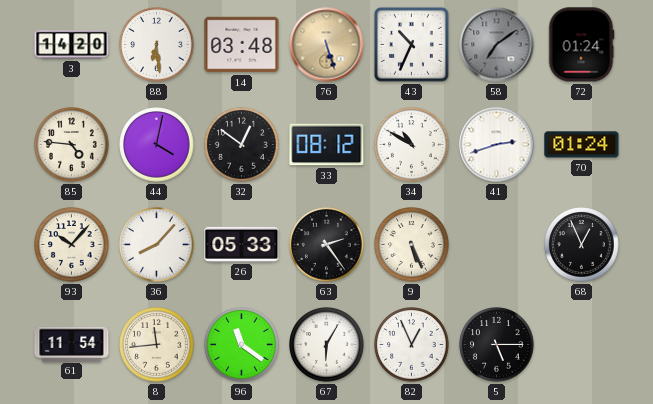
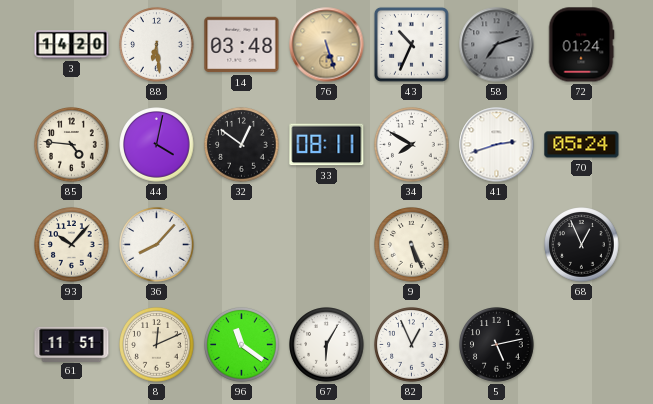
58: 7:09 -> 7:12 (497, 45)
33: 08:12 -> 08:11 (327, 145)
34: 10:50 -> 7:50 (412, 145)
70: 01:24 -> 05:24 (582, 145)
26: 05:33 -> none (242, 244)
63: 2:24 -> none (327, 245)
61: 11:54 -> 11:51 (72, 344)
8: 11:44 -> 12:11 (157, 345)
5: 5:15 -> 5:13 (497, 345)
